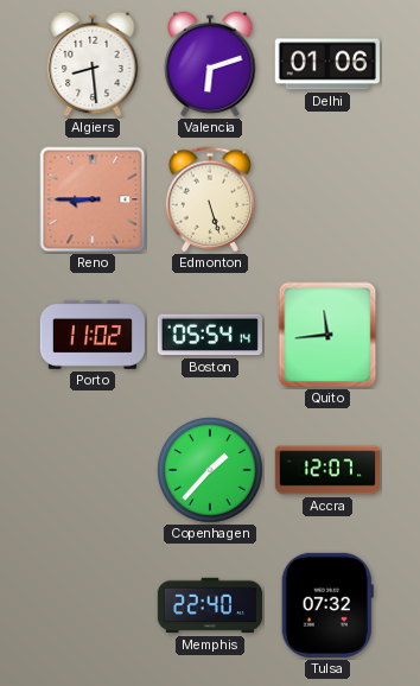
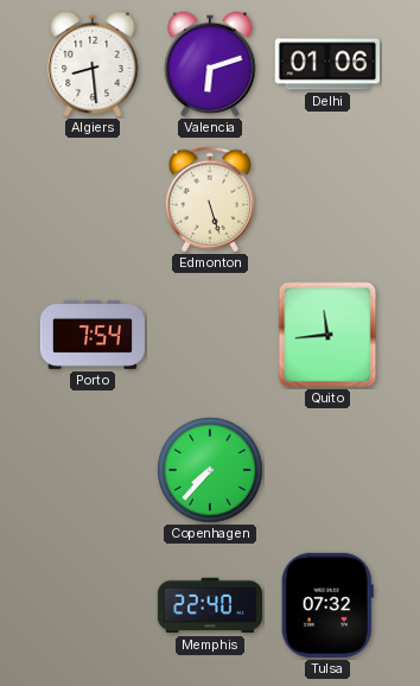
Reno: 8:45 -> none (93, 199)
Porto: 11:02 -> 7:54 (93, 335)
Boston: 05:54 -> none (210, 335)
Copenhagen: 1:37 -> 7:37 (210, 470)
Accra: 12:07 -> none (326, 470)
